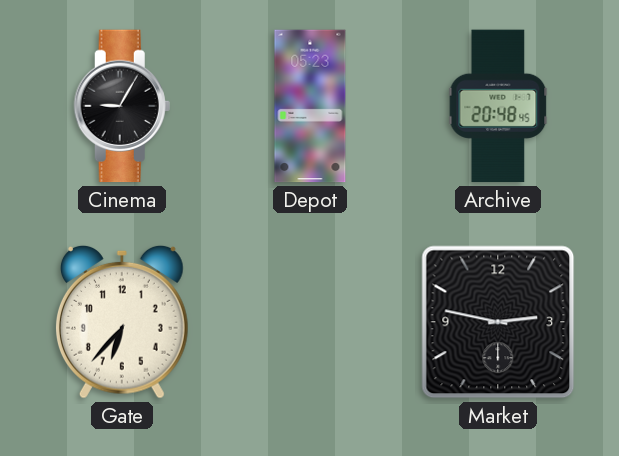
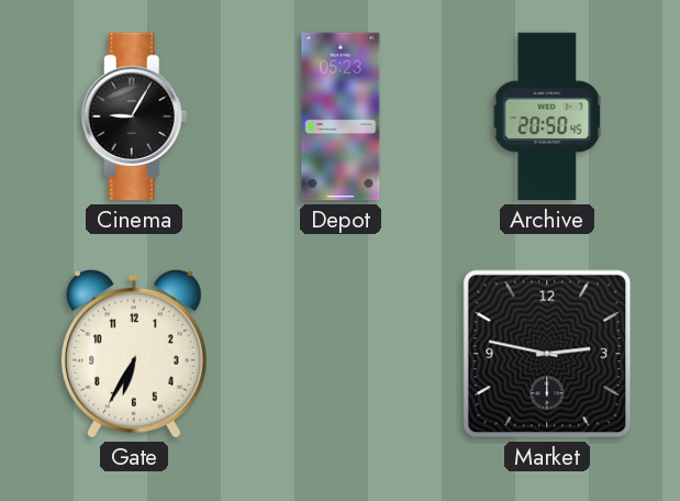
Archive: 20:48 -> 20:50 (547, 116)
Gate: 6:37 -> 6:35 (134, 354)
